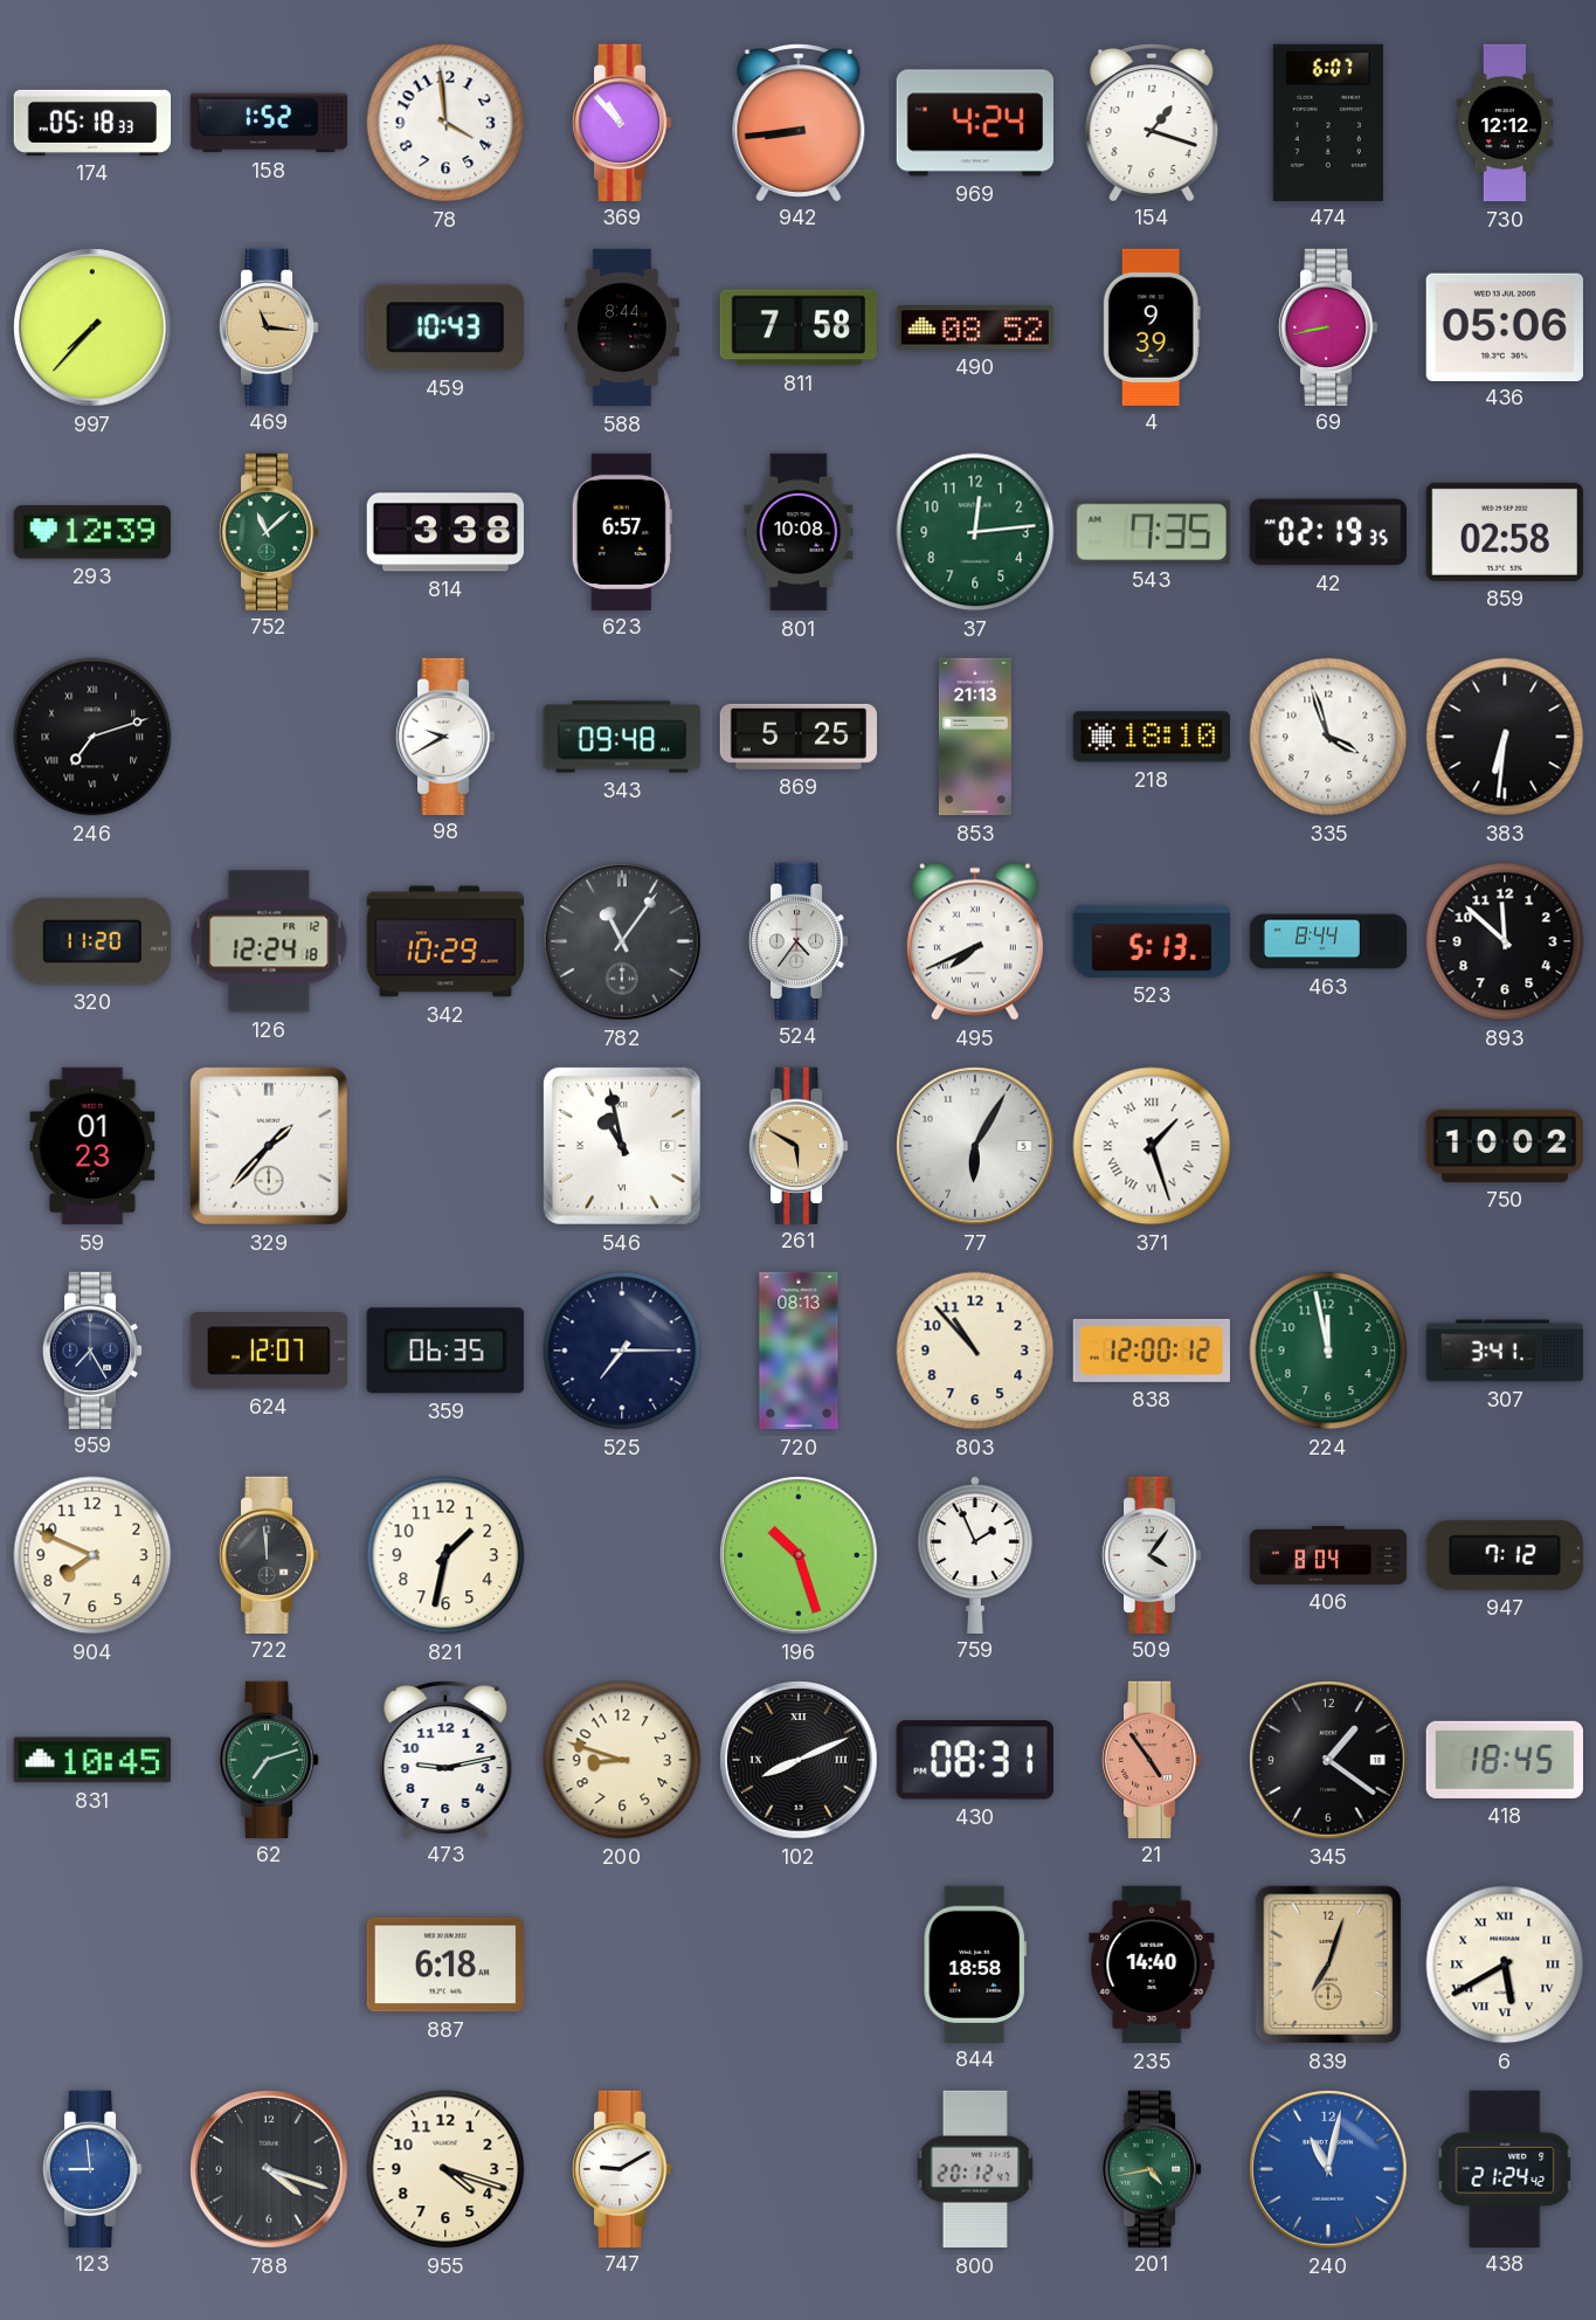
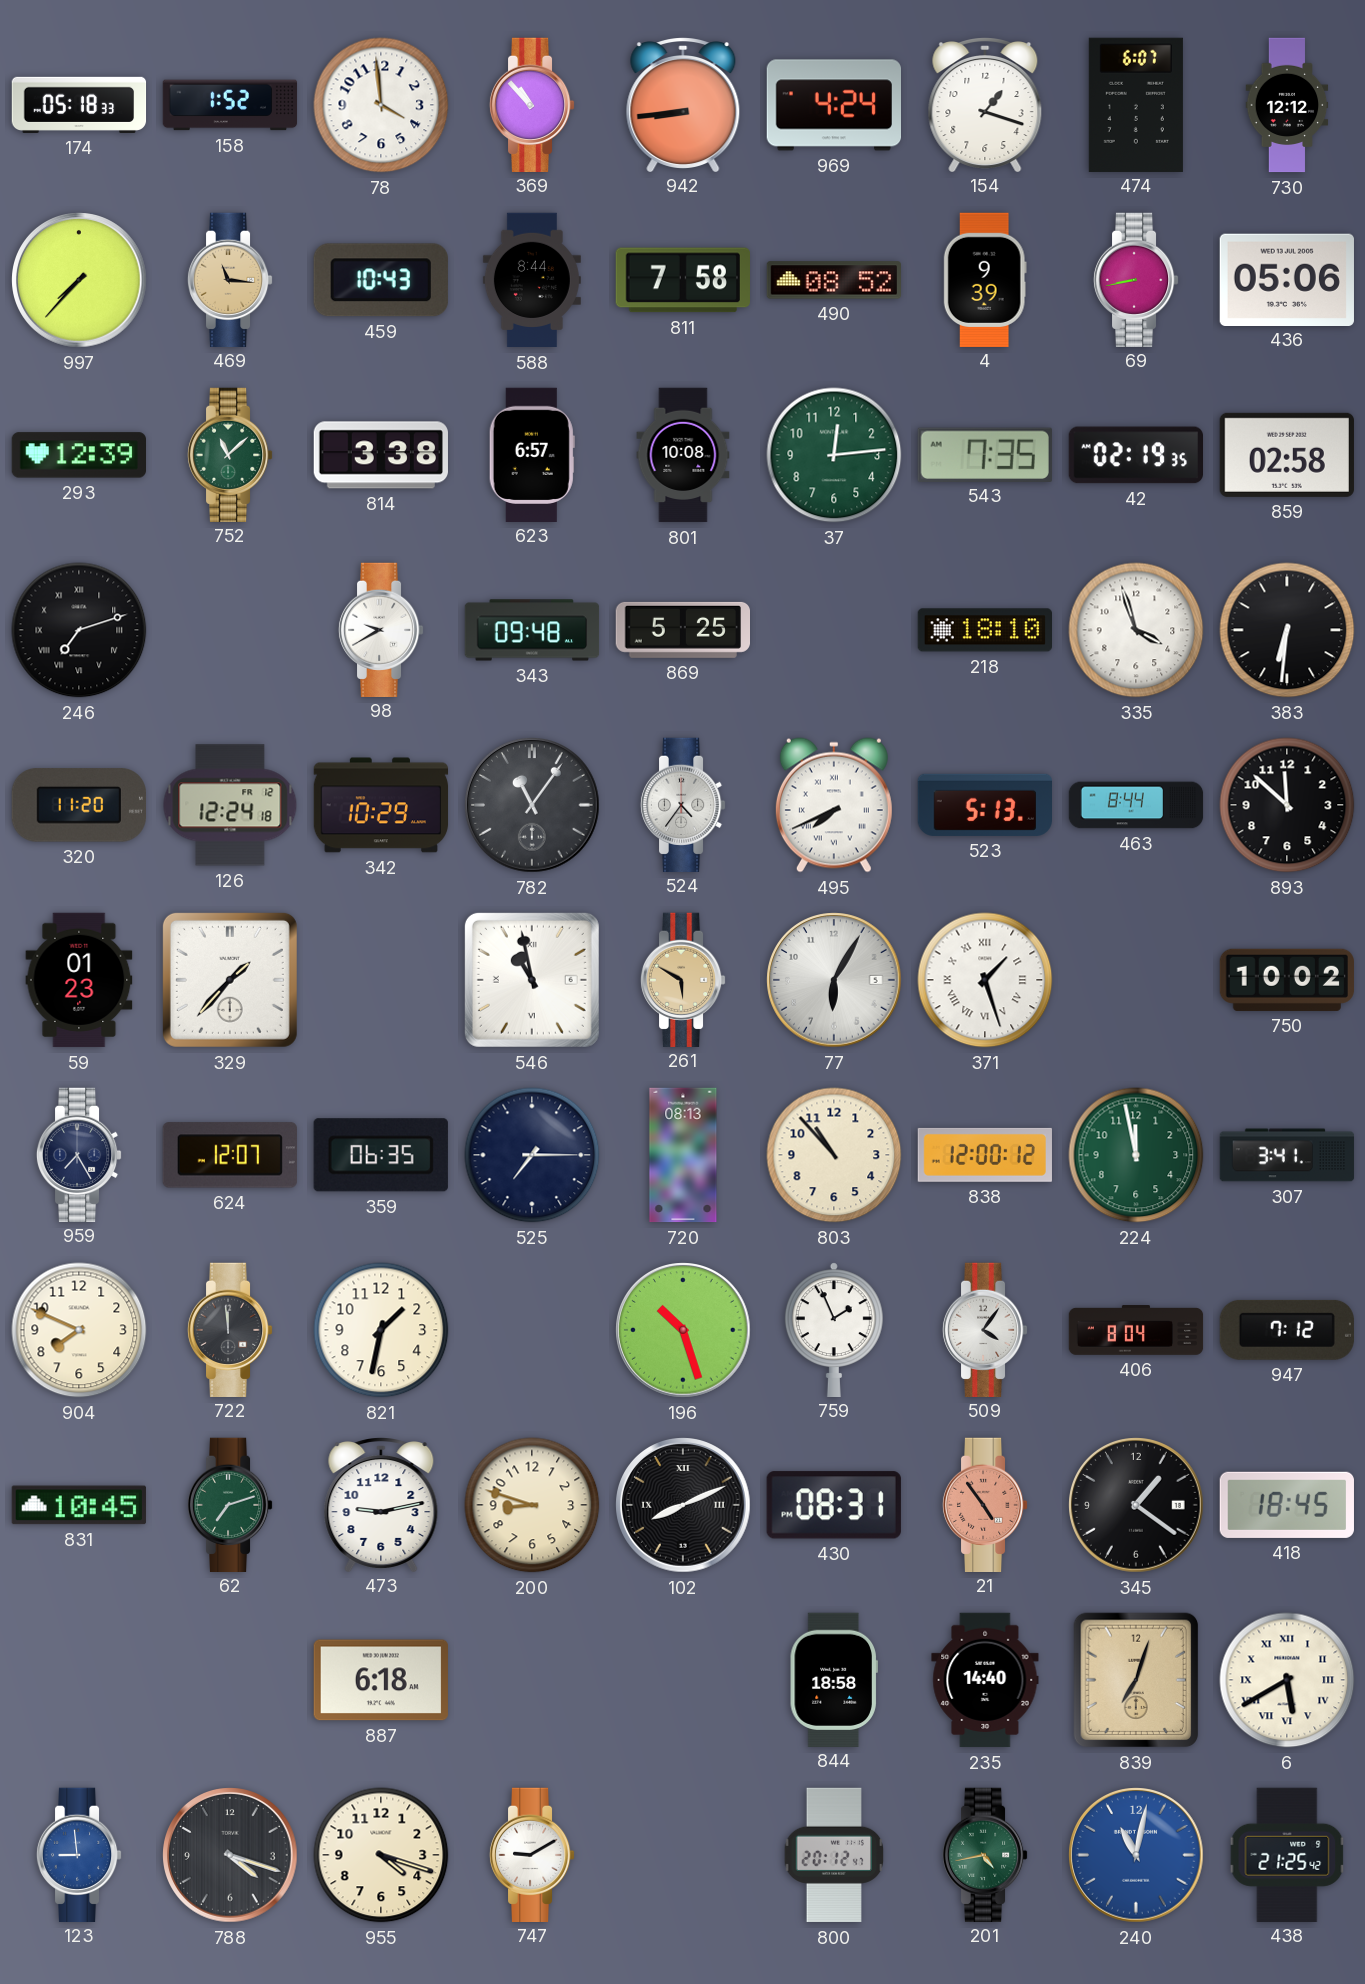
853: 21:13 -> none (975, 737)
438: 21:24 -> 21:25 (1287, 1854)
